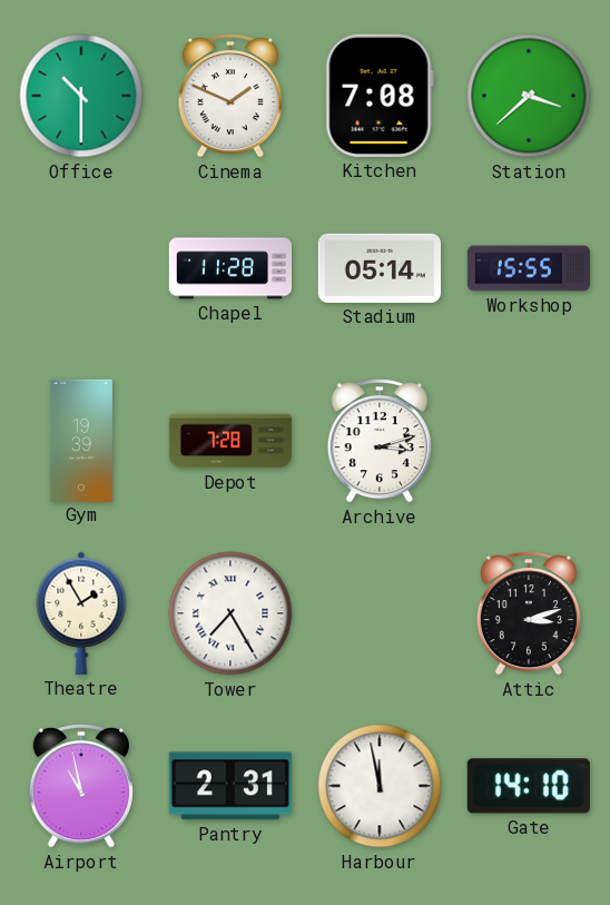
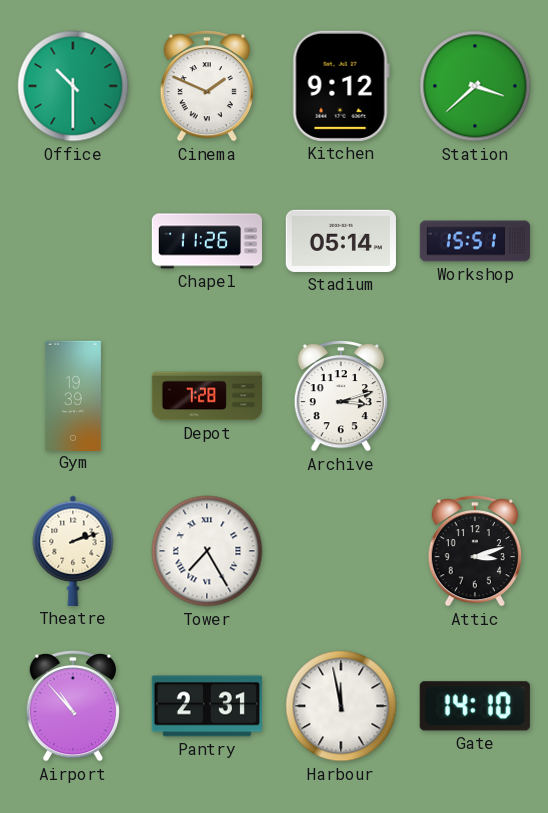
Kitchen: 7:08 -> 9:12 (341, 86)
Chapel: 11:28 -> 11:26 (206, 241)
Workshop: 15:55 -> 15:51 (474, 241)
Theatre: 1:55 -> 2:12 (73, 551)
Airport: 10:58 -> 10:53 (73, 707)
